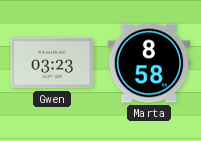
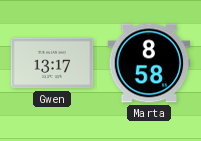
Gwen: 03:23 -> 13:17 (52, 63)
